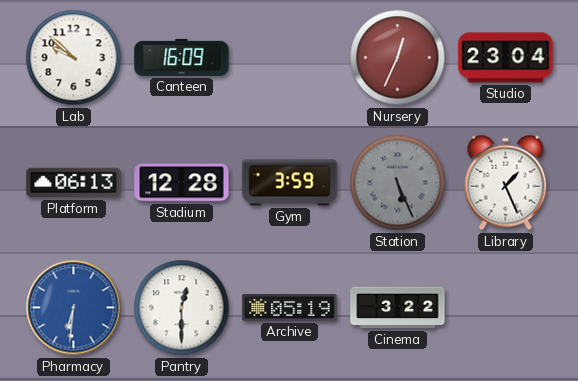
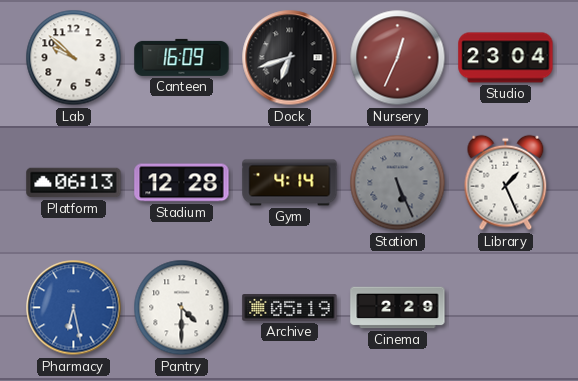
Dock: none -> 6:42 (290, 58)
Gym: 3:59 -> 4:14 (290, 183)
Pharmacy: 6:31 -> 6:28 (74, 308)
Pantry: 12:30 -> 4:30 (182, 308)
Cinema: 3:22 -> 2:29 (398, 308)
